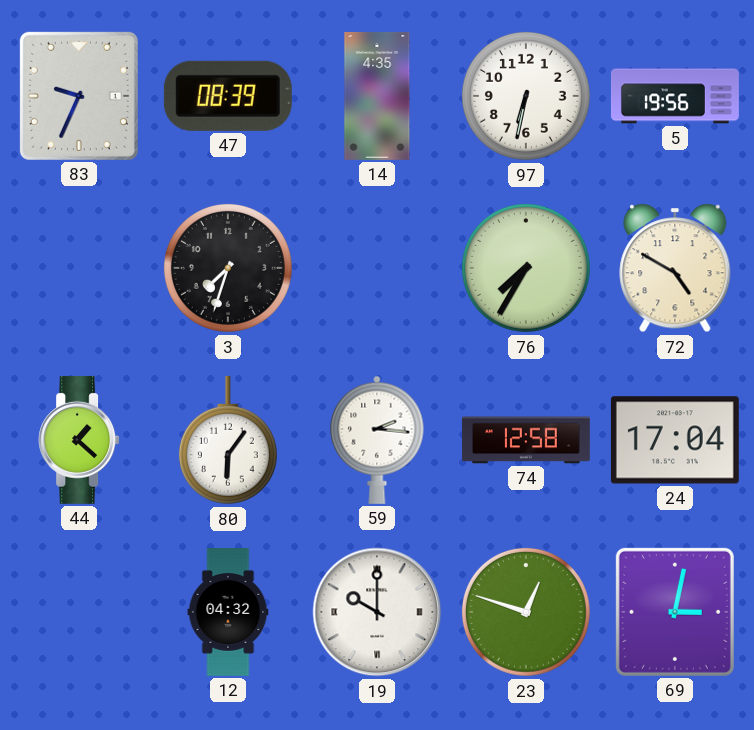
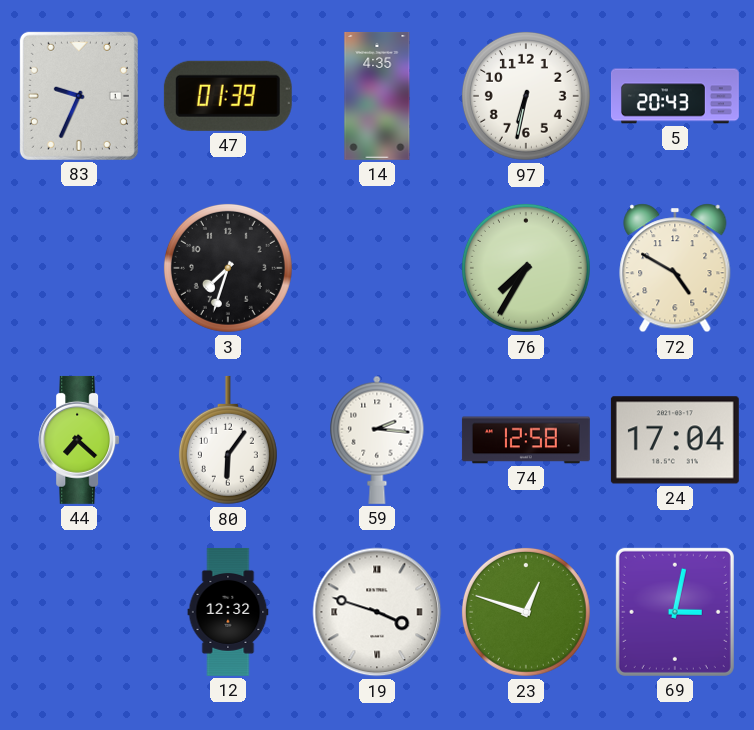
47: 08:39 -> 01:39 (228, 96)
5: 19:56 -> 20:43 (675, 96)
44: 1:22 -> 7:22 (79, 440)
12: 04:32 -> 12:32 (228, 612)
19: 10:00 -> 3:48 (377, 612)
